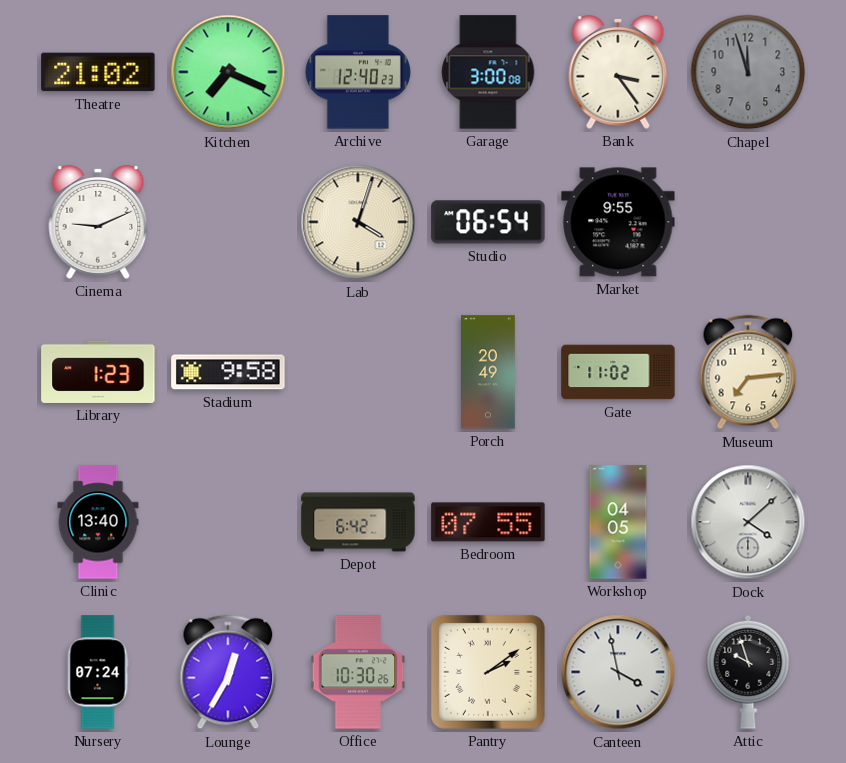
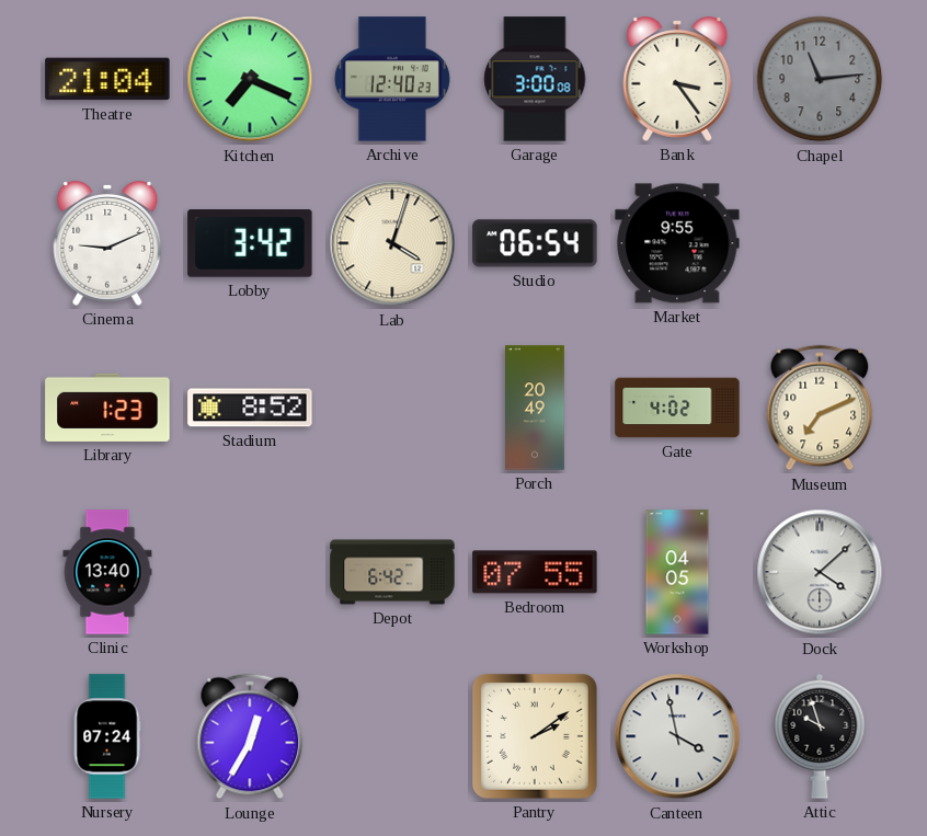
Theatre: 21:02 -> 21:04 (107, 79)
Chapel: 11:57 -> 11:14 (820, 79)
Lobby: none -> 3:42 (250, 243)
Stadium: 9:58 -> 8:52 (250, 408)
Gate: 11:02 -> 4:02 (677, 408)
Museum: 7:14 -> 7:11 (820, 408)
Office: 10:30 -> none (358, 672)
